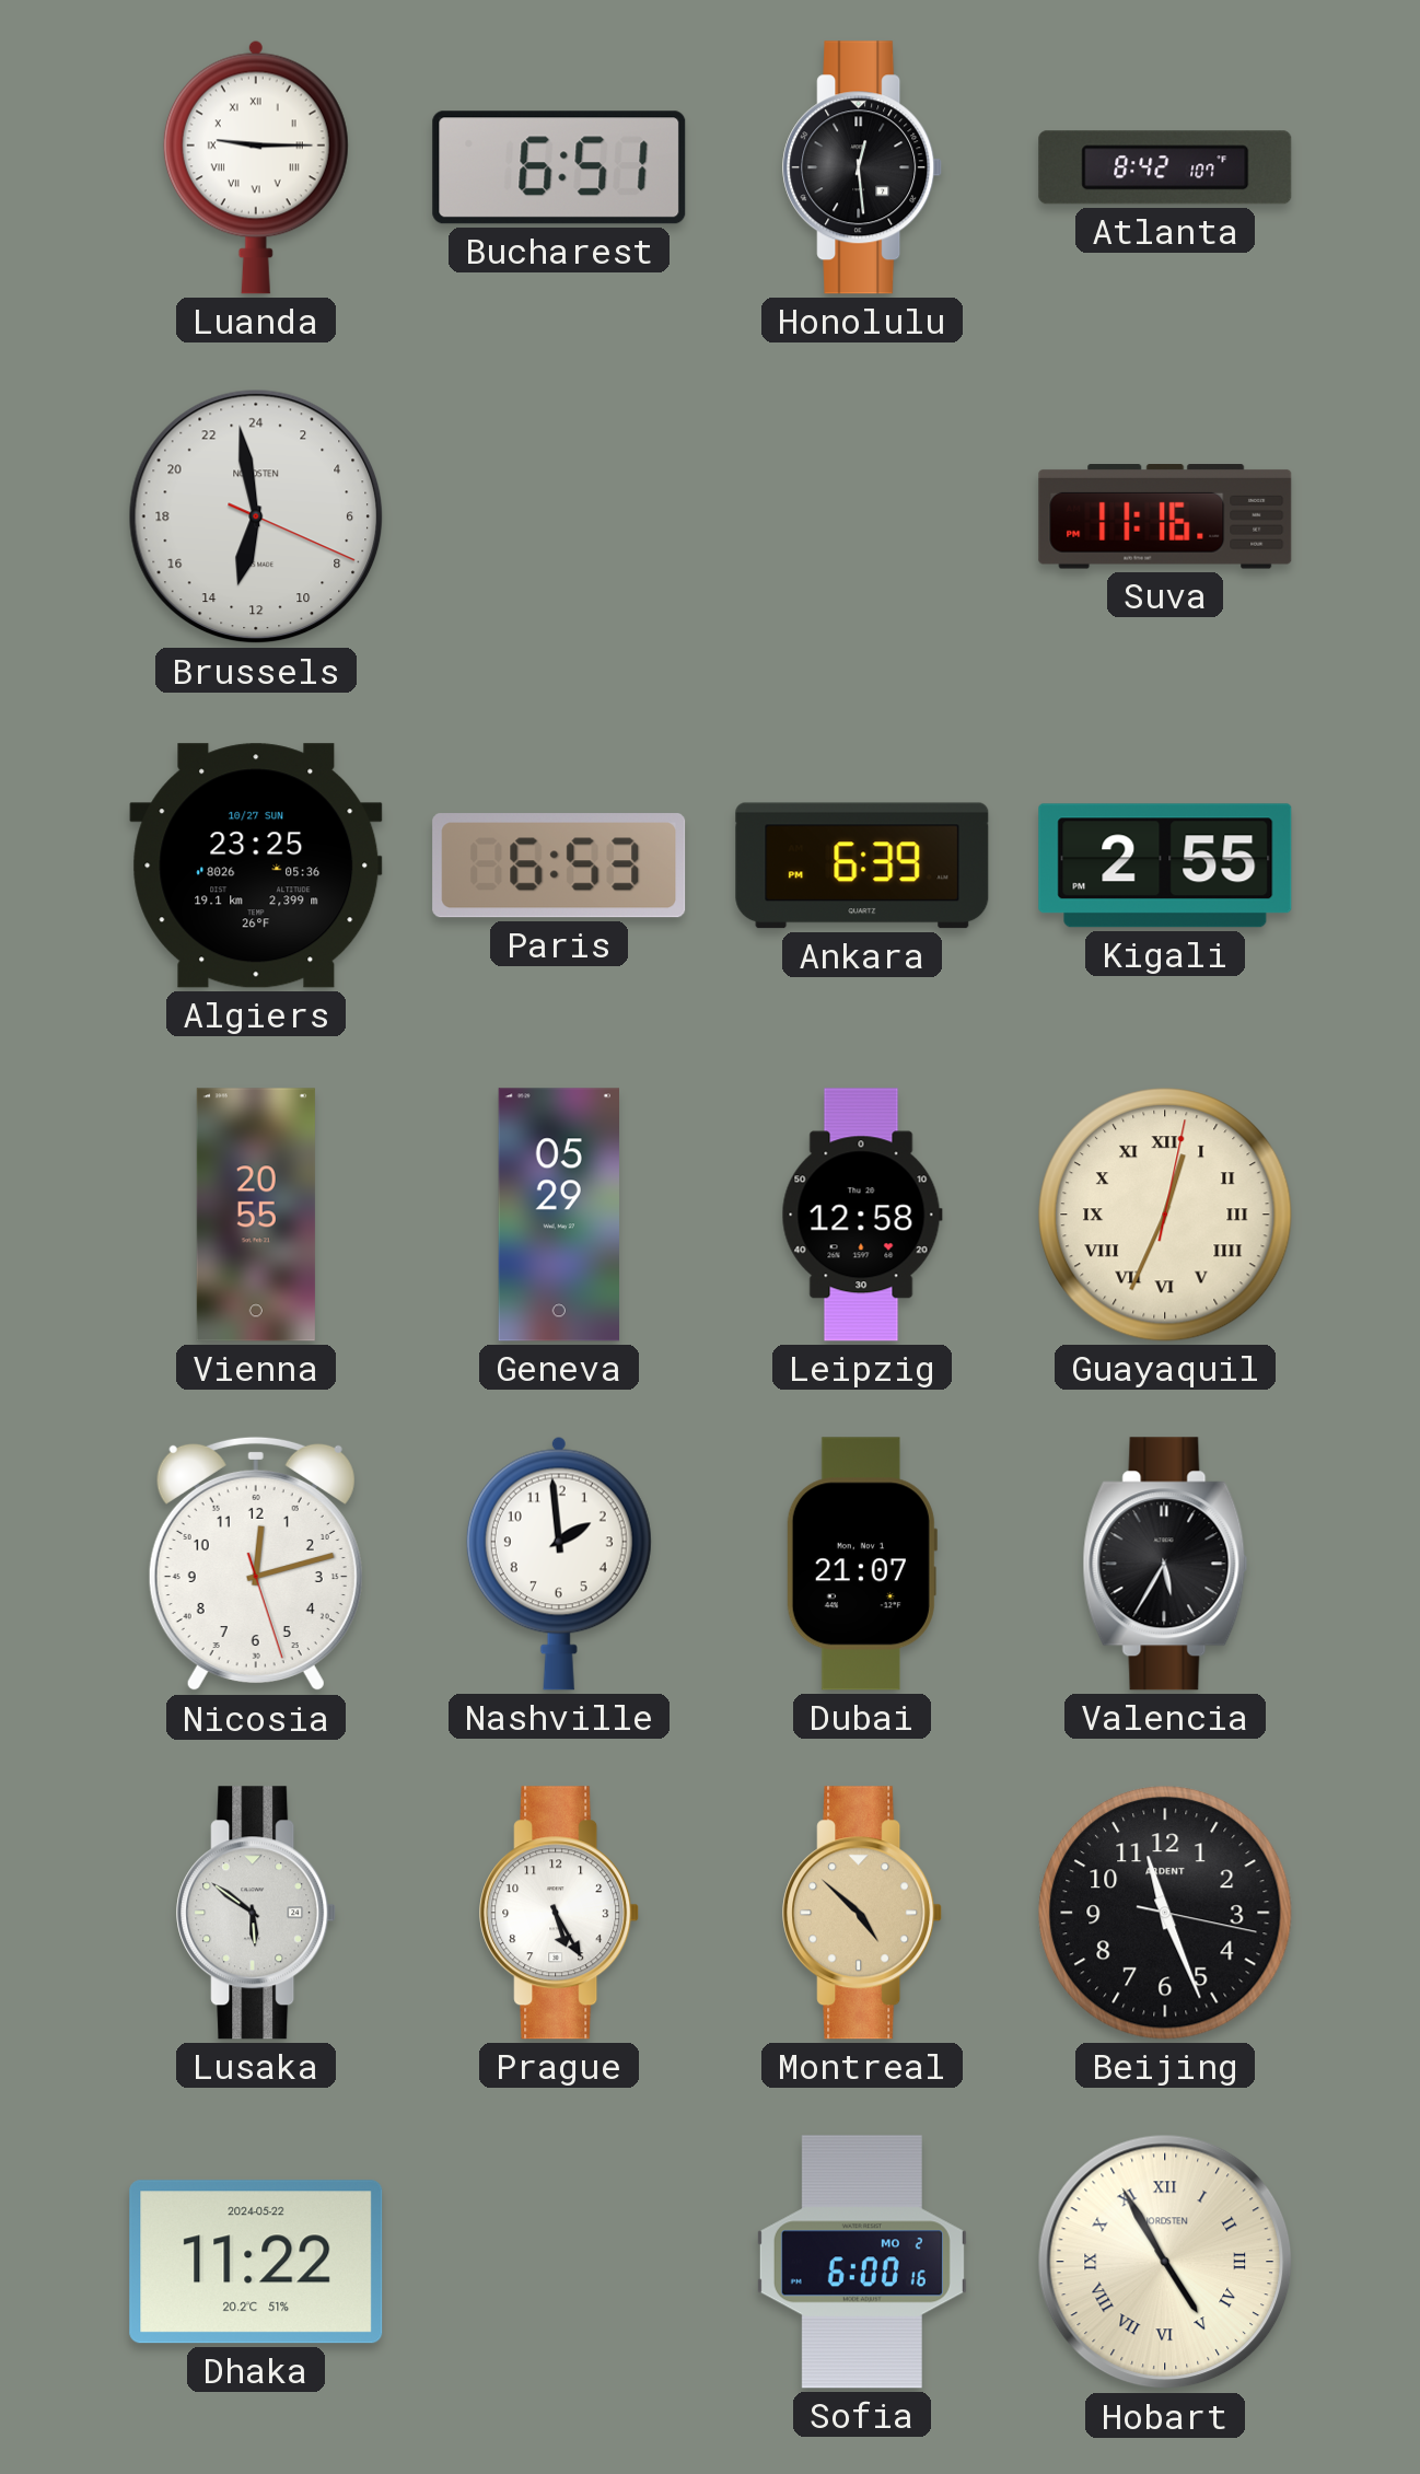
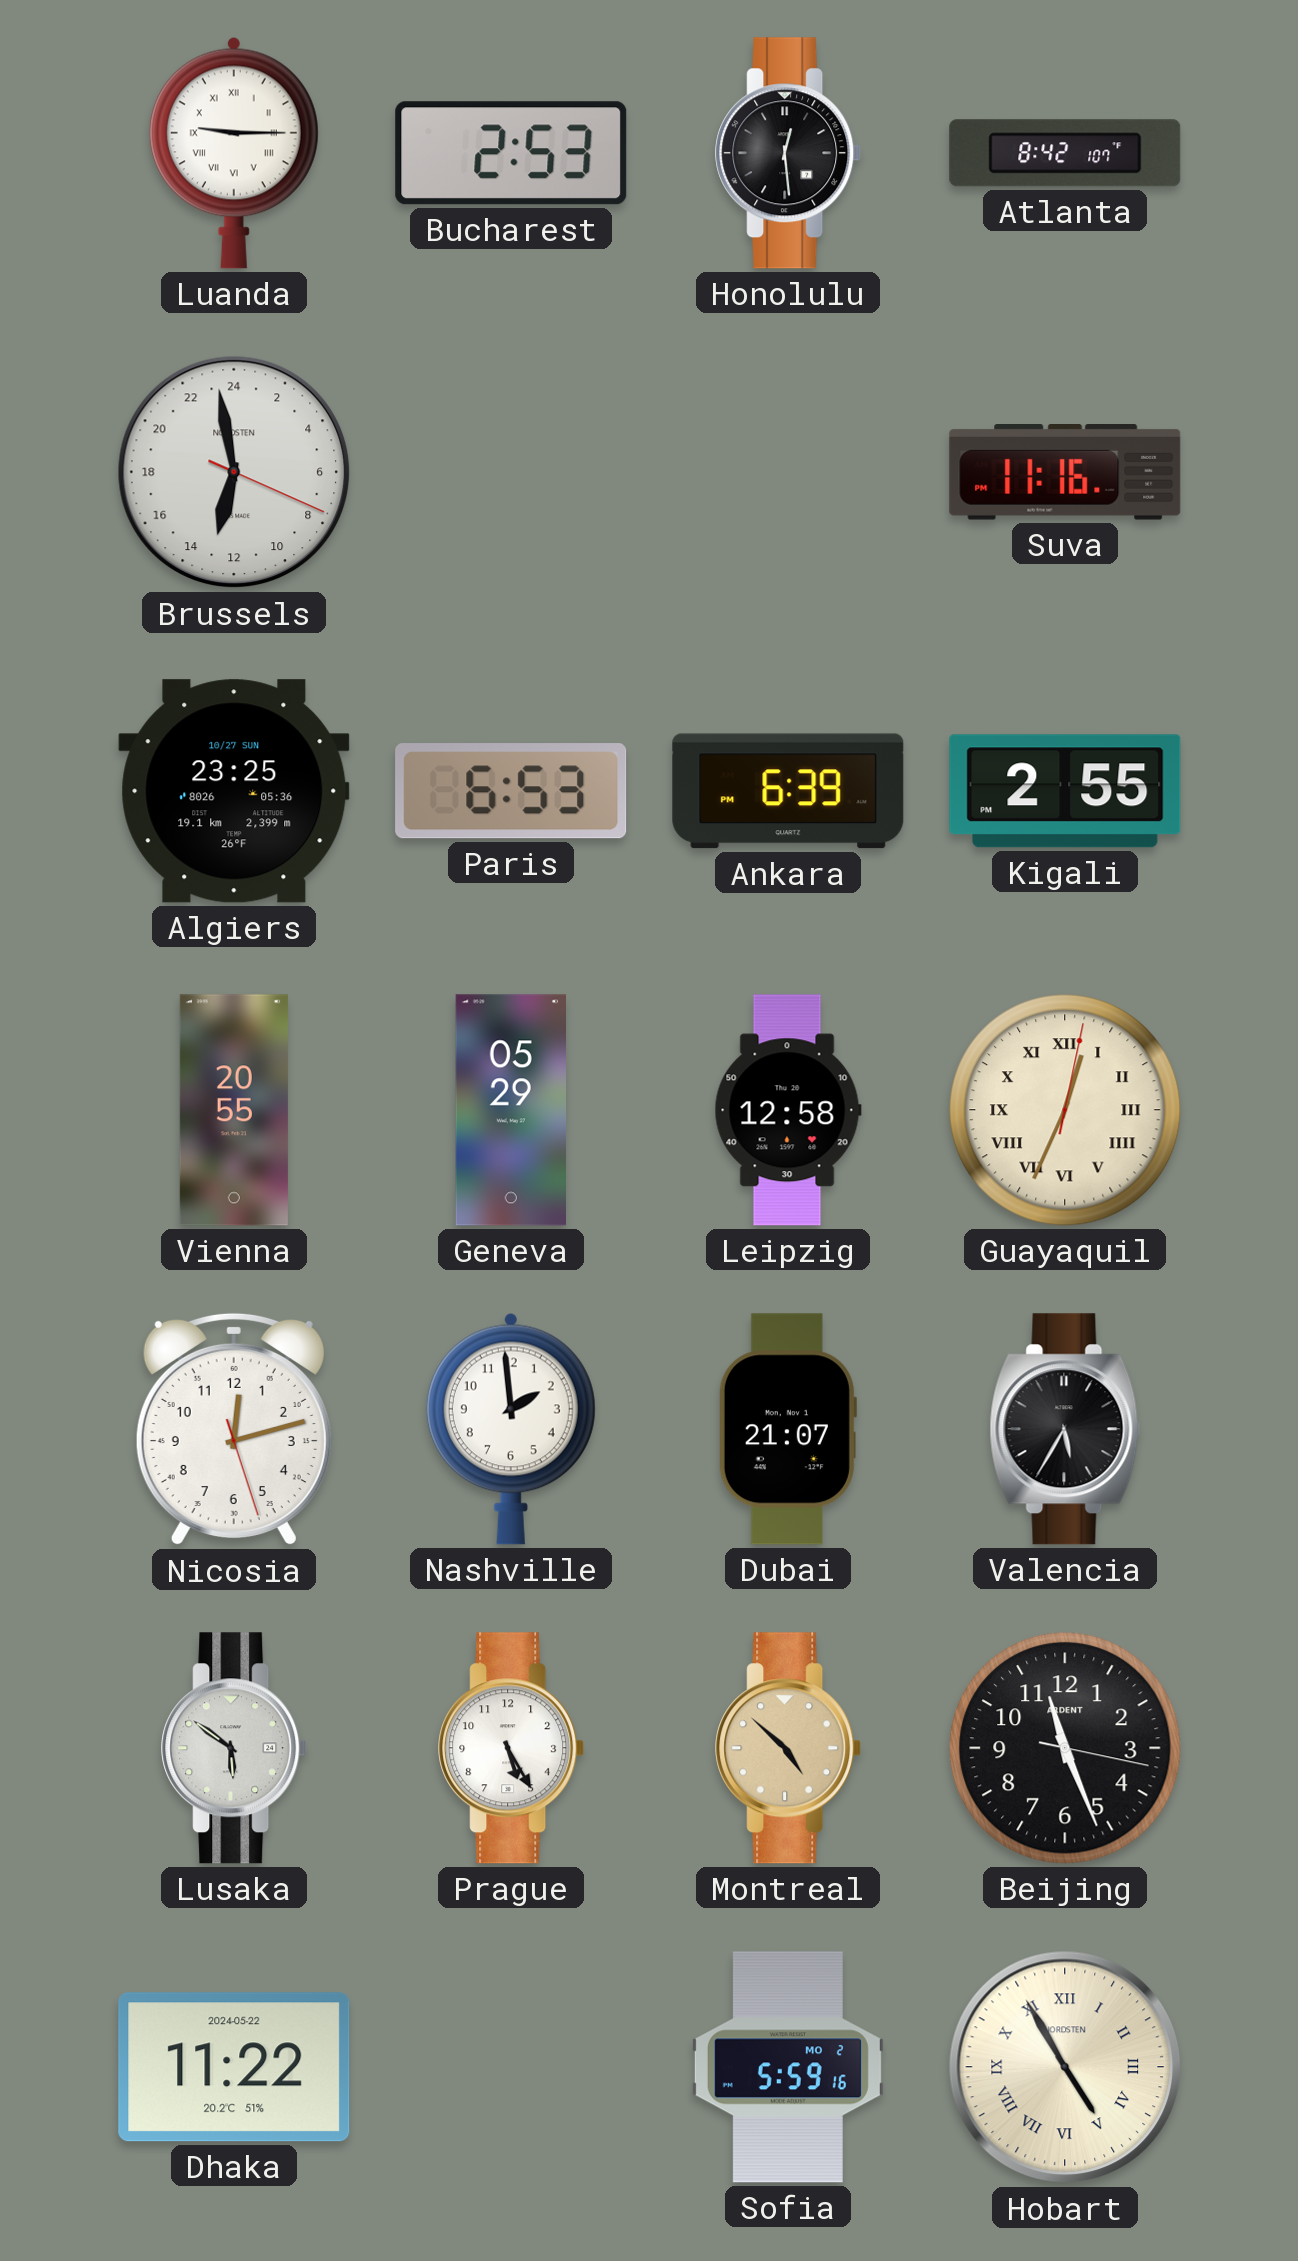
Bucharest: 6:51 -> 2:53 (511, 153)
Sofia: 6:00 -> 5:59 (788, 2067)
